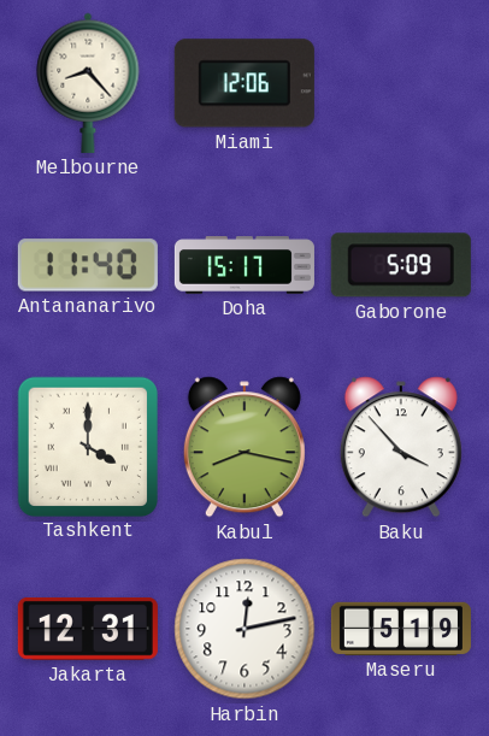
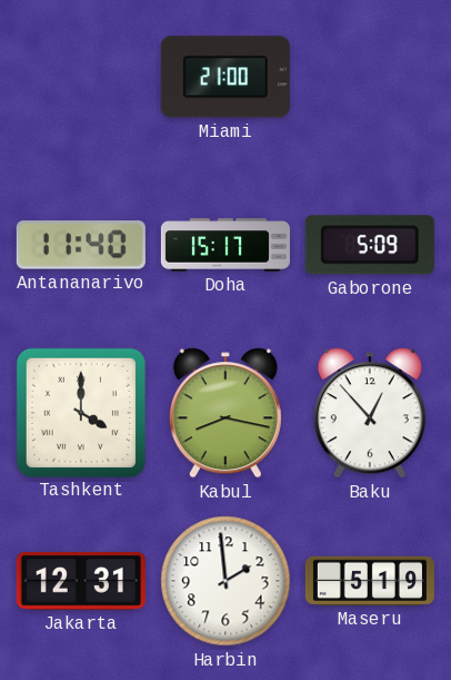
Melbourne: 8:23 -> none (88, 83)
Miami: 12:06 -> 21:00 (225, 77)
Baku: 3:53 -> 12:53 (370, 413)
Harbin: 12:13 -> 1:59 (225, 581)
